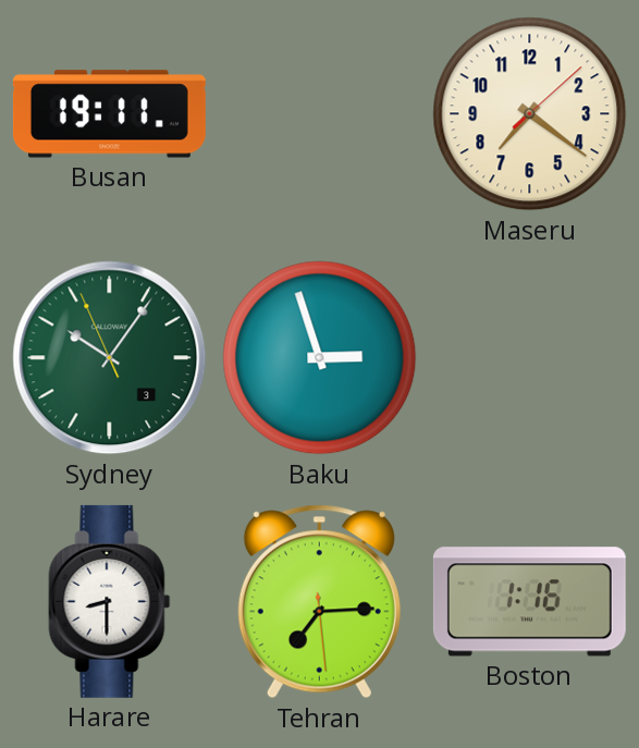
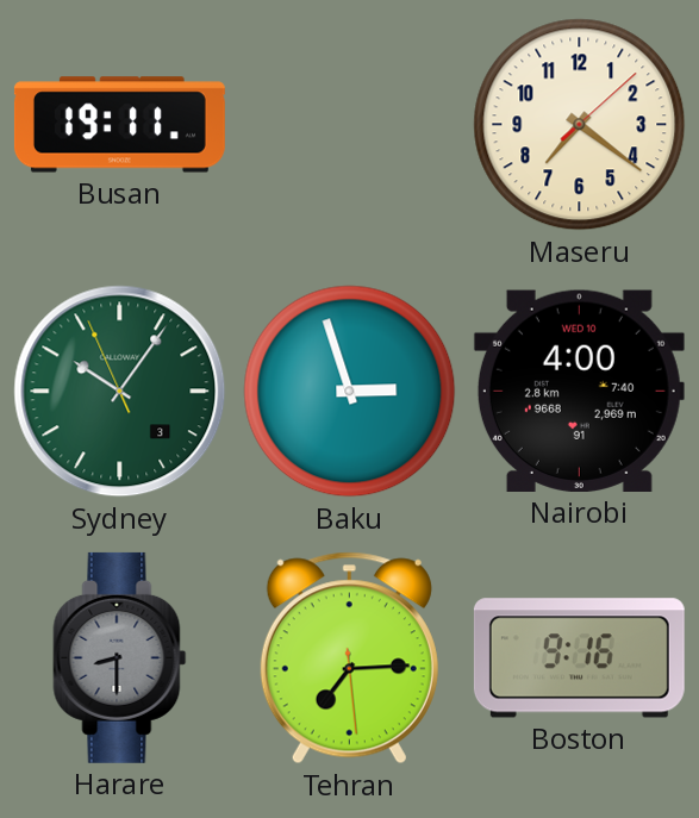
Nairobi: none -> 4:00 (579, 391)
Harare dial: white -> grey (120, 657)
Boston: 1:16 -> 9:16 (579, 658)
